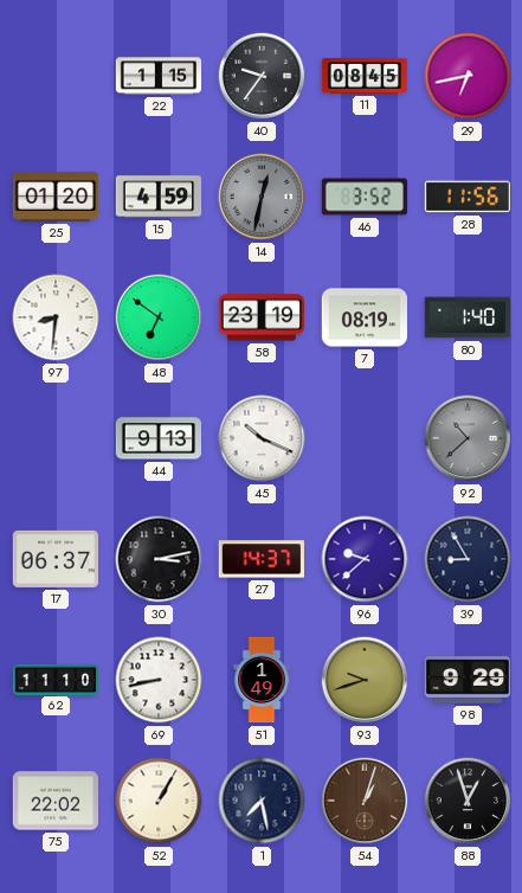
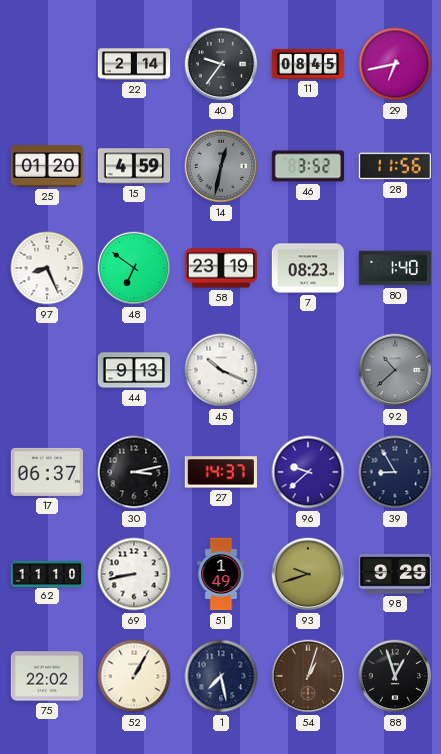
22: 1:15 -> 2:14 (134, 64)
97: 8:31 -> 8:26 (47, 268)
7: 08:19 -> 08:23 (308, 268)
